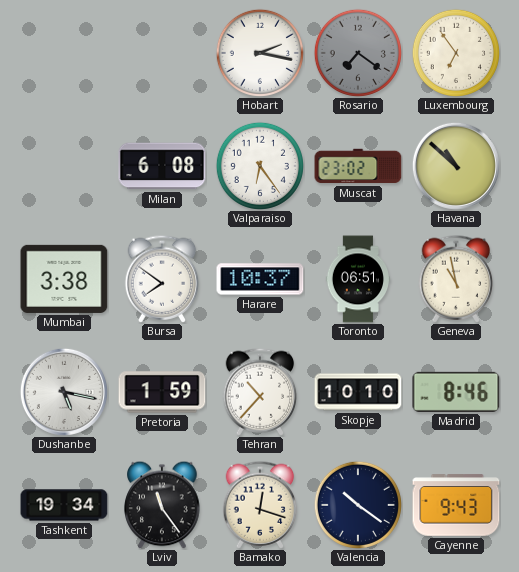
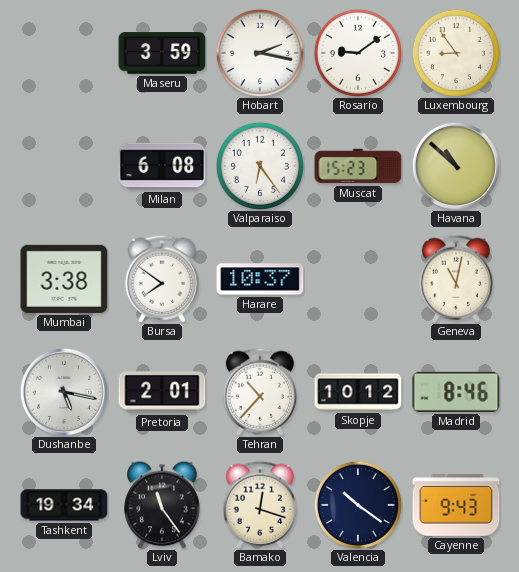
Maseru: none -> 3:59 (162, 53)
Rosario: 7:21 -> 9:09 (358, 53)
Rosario dial: grey -> white (358, 53)
Luxembourg: 6:54 -> 8:54 (456, 53)
Muscat: 23:02 -> 15:23 (358, 166)
Toronto: 06:51 -> none (357, 279)
Geneva: 10:58 -> 11:02 (456, 279)
Pretoria: 1:59 -> 2:01 (162, 392)
Skopje: 10:10 -> 10:12 (358, 392)
